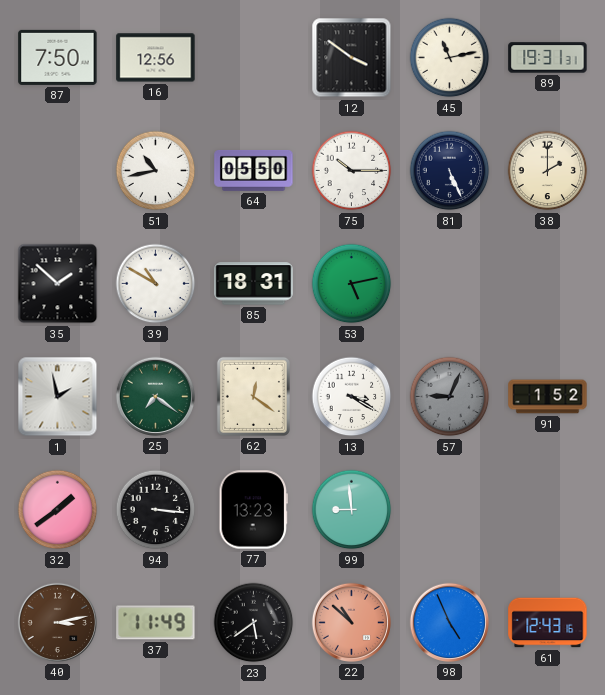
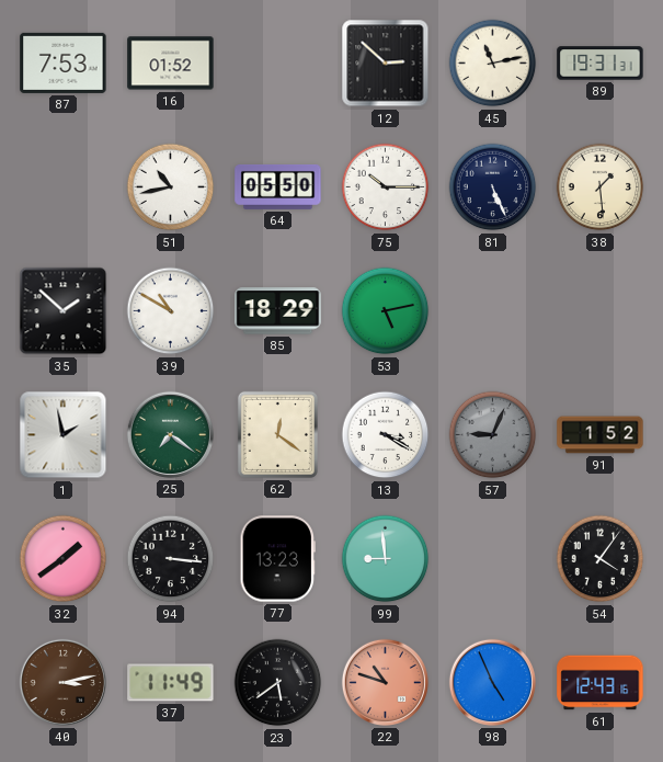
87: 7:50 -> 7:53 (64, 62)
16: 12:56 -> 01:52 (171, 64)
12: 3:51 -> 2:52 (386, 64)
38: 2:00 -> 1:29 (601, 187)
85: 18:31 -> 18:29 (278, 311)
54: none -> 4:06 (601, 559)
22: 10:52 -> 10:48 (385, 682)
